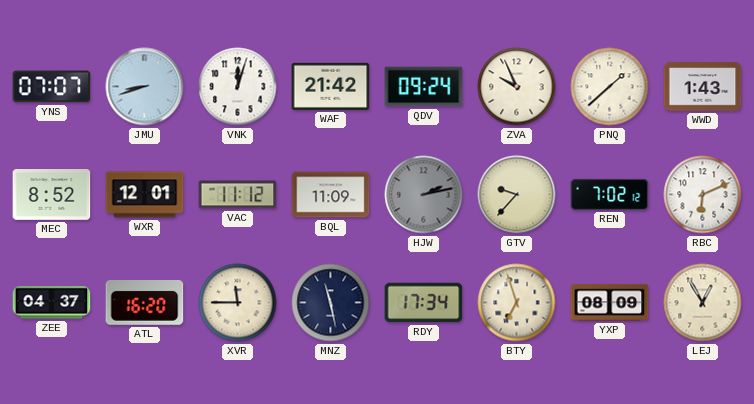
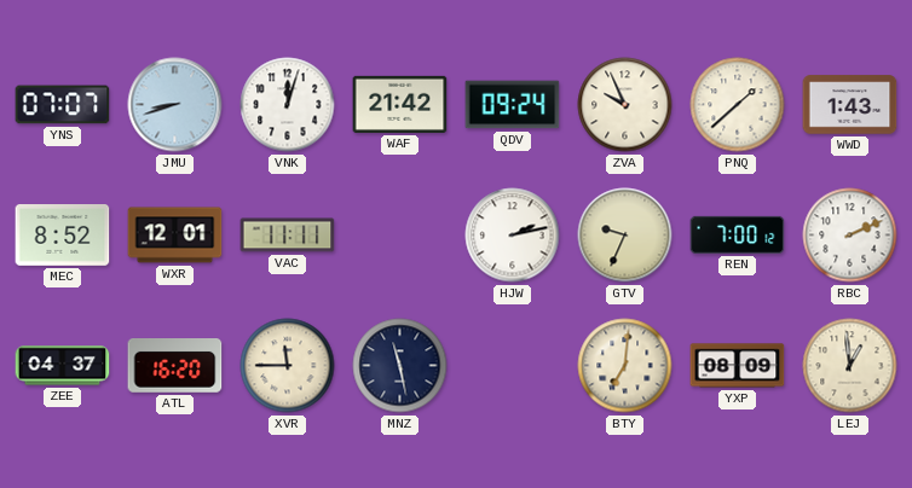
VAC: 11:12 -> 11:11 (288, 236)
BQL: 11:09 -> none (331, 195)
HJW dial: grey -> white (513, 236)
GTV: 9:37 -> 9:34 (625, 236)
REN: 7:02 -> 7:00 (738, 234)
RBC: 6:11 -> 2:11 (850, 236)
RDY: 17:34 -> none (424, 303)
BTY: 6:57 -> 7:01 (625, 366)
LEJ: 12:55 -> 12:59 (850, 366)
